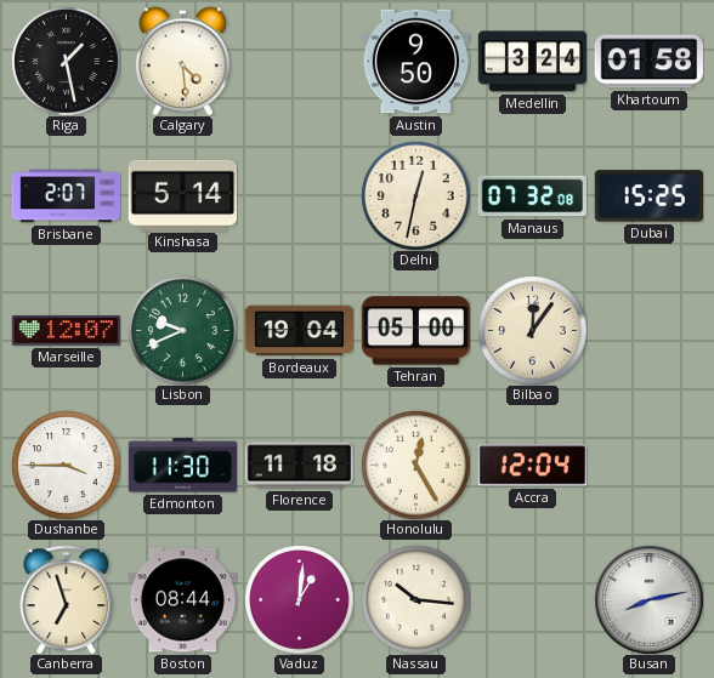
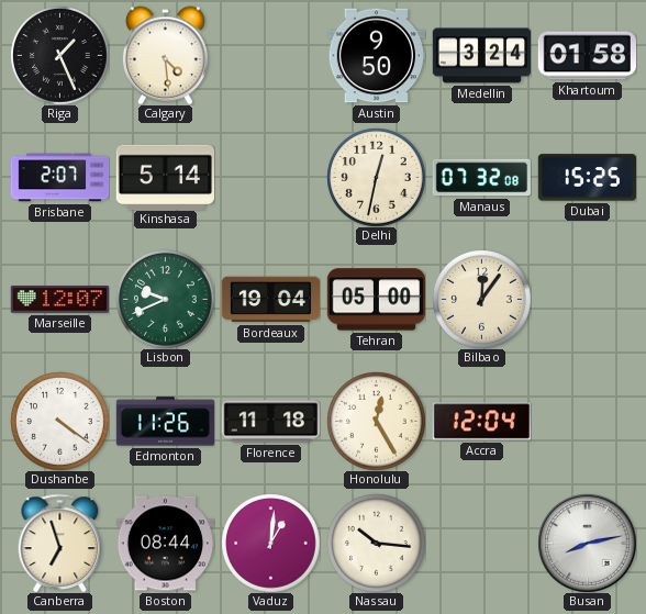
Riga: 1:28 -> 1:26 (59, 55)
Dushanbe: 3:45 -> 4:21 (59, 421)
Edmonton: 11:30 -> 11:26 (165, 422)
